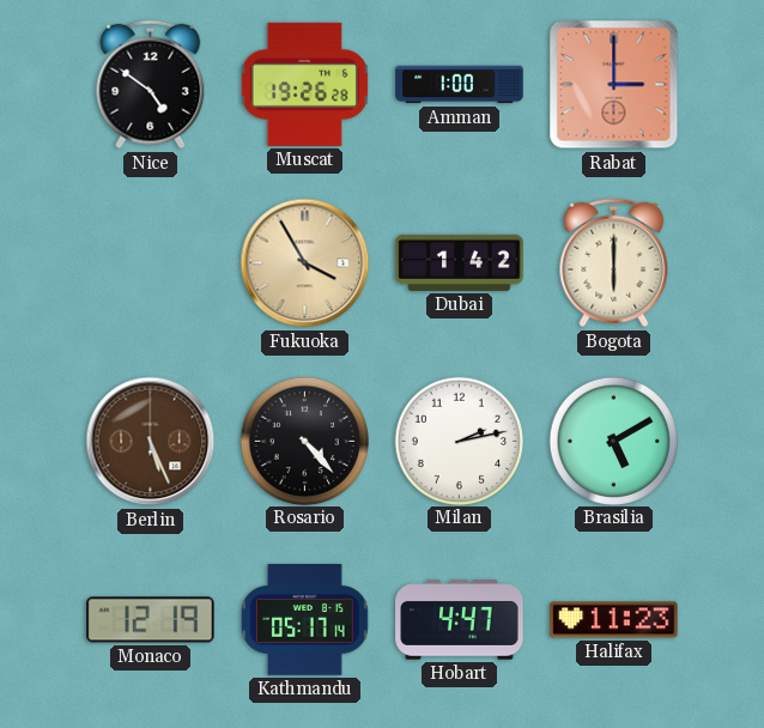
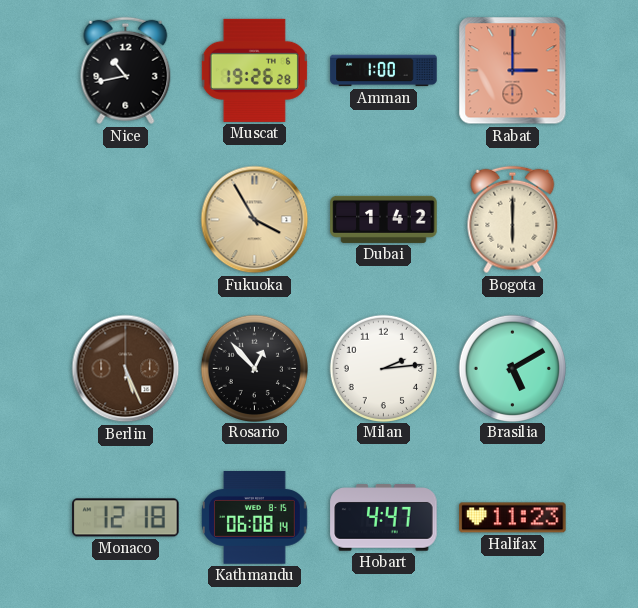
Nice: 4:51 -> 10:43 (126, 71)
Rosario: 4:23 -> 12:53 (254, 368)
Milan: 2:13 -> 2:14 (383, 368)
Monaco: 12:19 -> 12:18 (126, 518)
Kathmandu: 05:17 -> 06:08 (255, 518)
